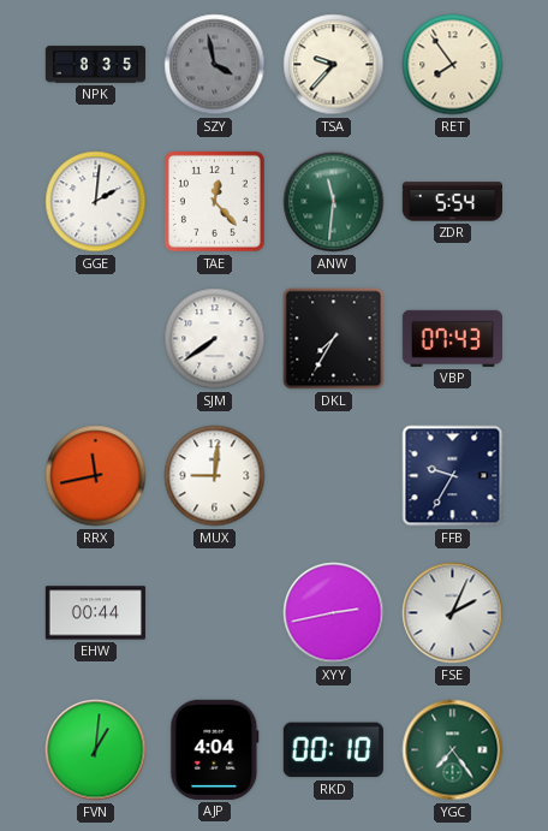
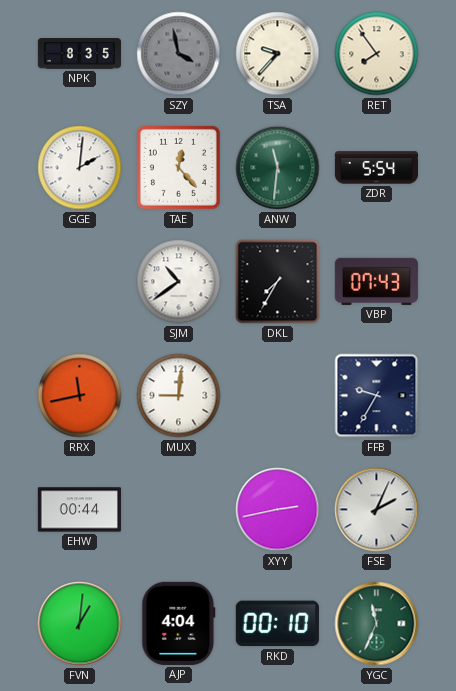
SJM: 7:39 -> 10:39 (179, 282)
YGC: 7:24 -> 11:34 (377, 624)
